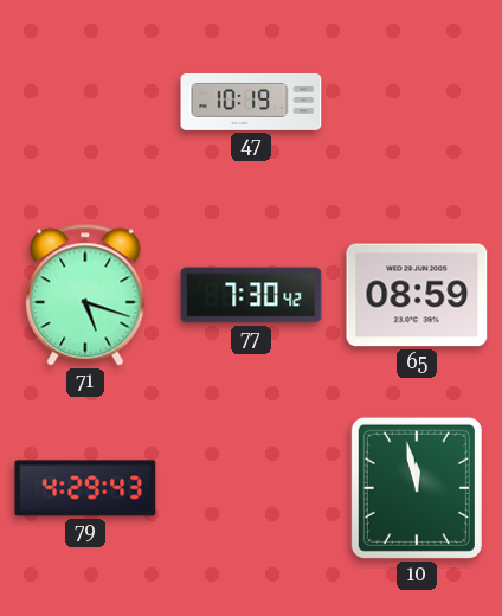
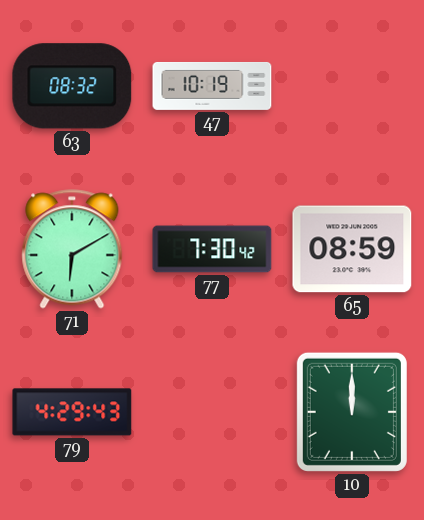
63: none -> 08:32 (72, 86)
71: 5:18 -> 6:10 (72, 249)
10: 11:58 -> 12:00 (352, 412)
